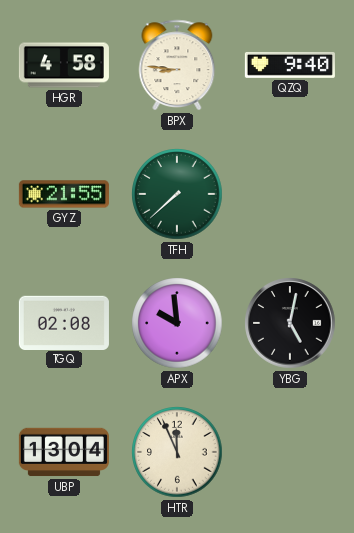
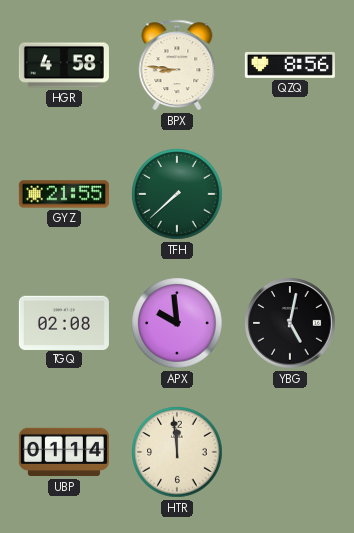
QZQ: 9:40 -> 8:56 (290, 65)
UBP: 13:04 -> 01:14 (64, 452)
HTR: 11:56 -> 11:59 (177, 452)
